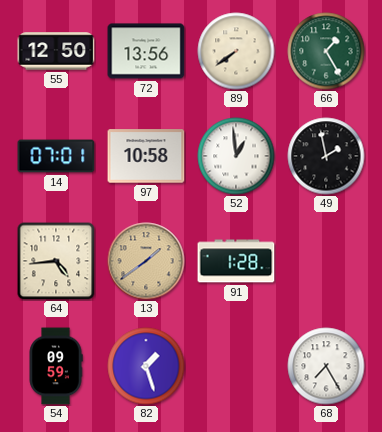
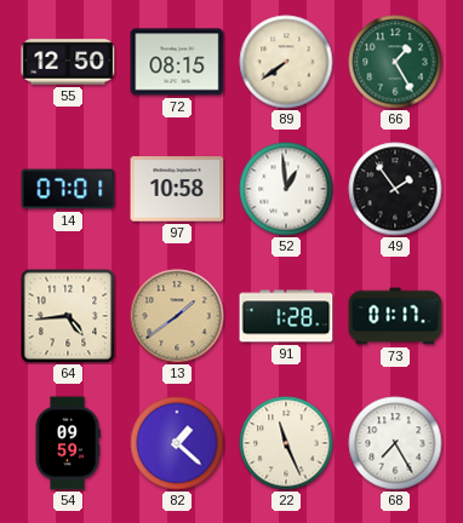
72: 13:56 -> 08:15 (177, 62)
49: 1:58 -> 1:54 (395, 189)
73: none -> 01:17 (395, 316)
82: 1:27 -> 1:22 (177, 443)
22: none -> 11:26 (286, 443)
